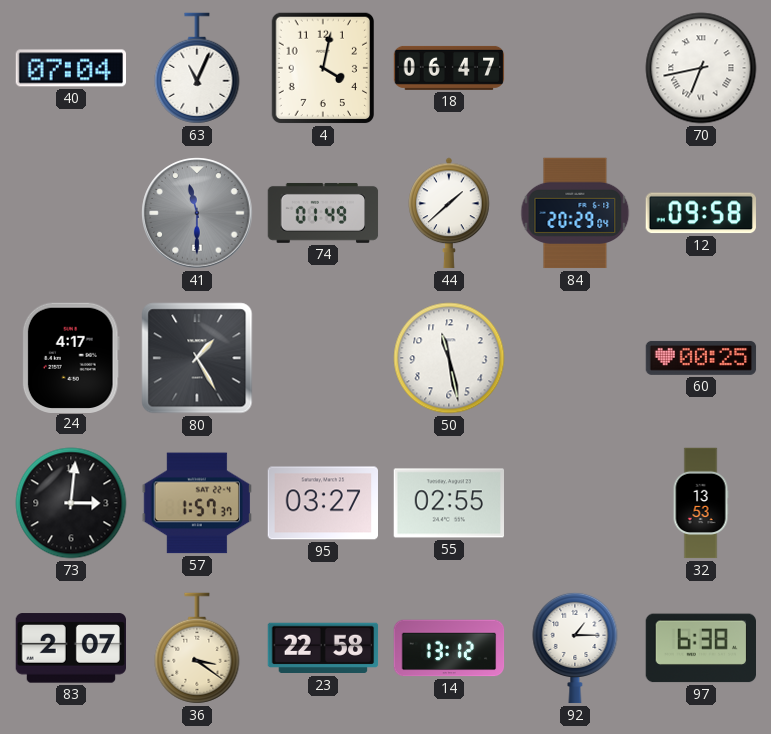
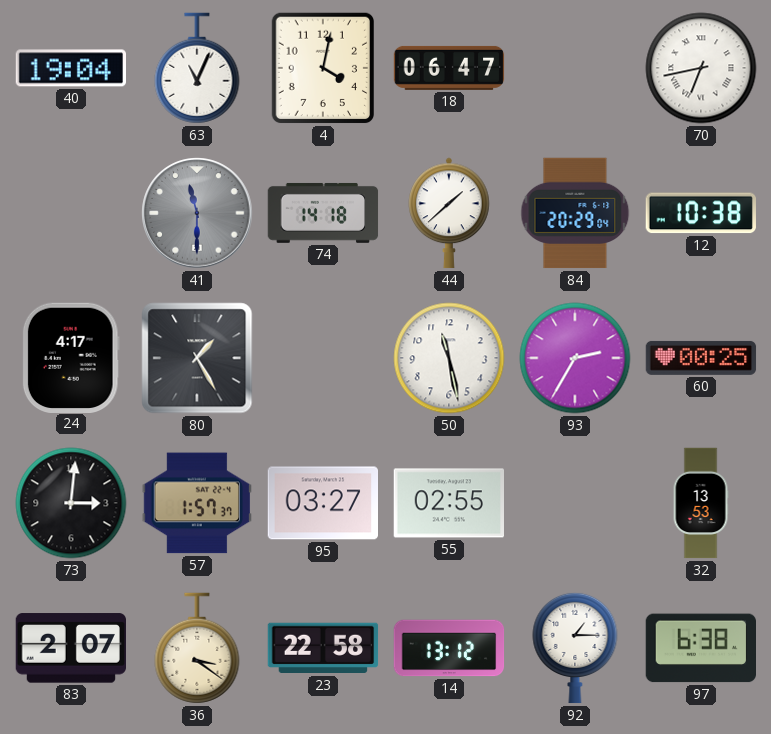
40: 07:04 -> 19:04 (70, 68)
74: 01:49 -> 14:18 (323, 213)
12: 09:58 -> 10:38 (701, 213)
93: none -> 2:35 (575, 358)
